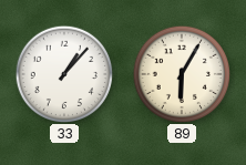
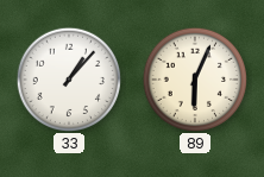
89: 6:05 -> 6:04 (194, 78)
